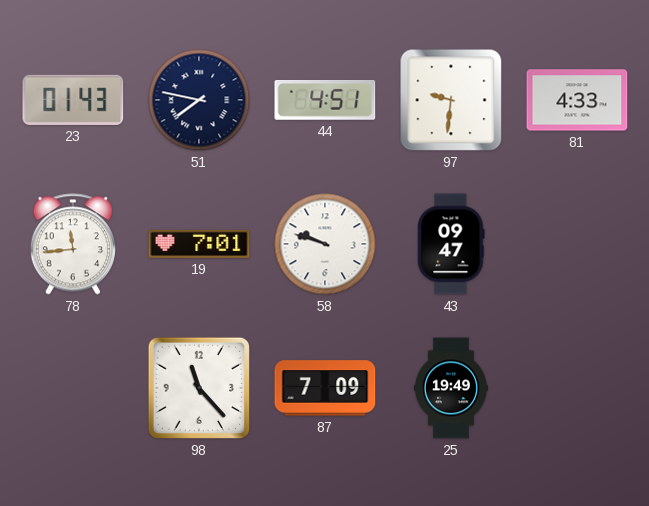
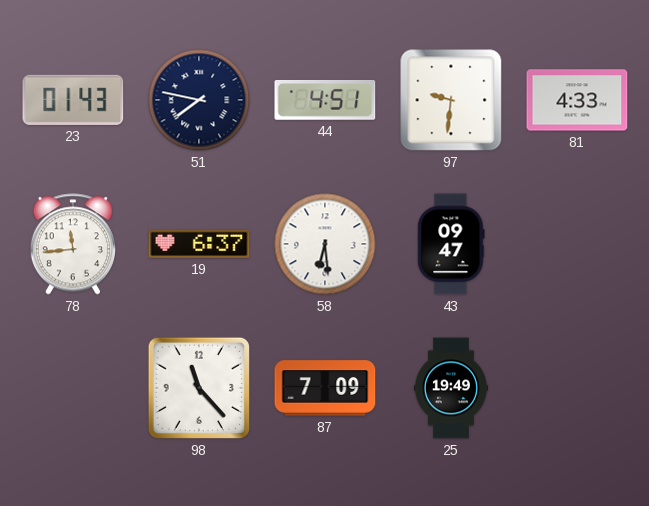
19: 7:01 -> 6:37 (199, 244)
58: 9:48 -> 6:29 (325, 244)
